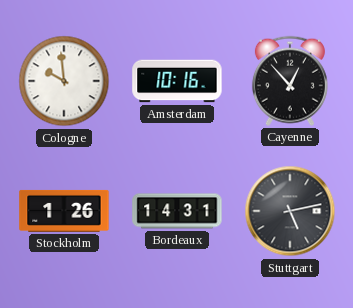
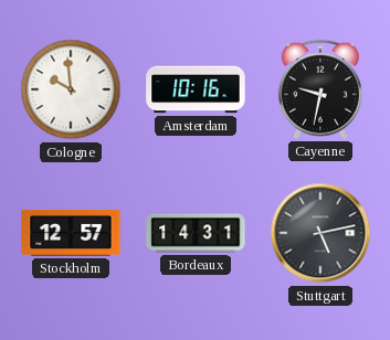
Cayenne: 12:53 -> 9:32 (320, 89)
Stockholm: 1:26 -> 12:57 (71, 233)
